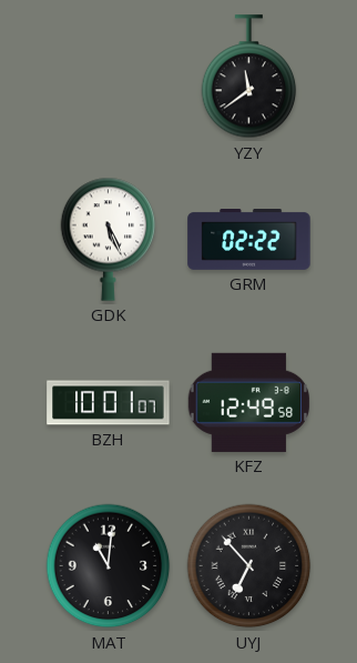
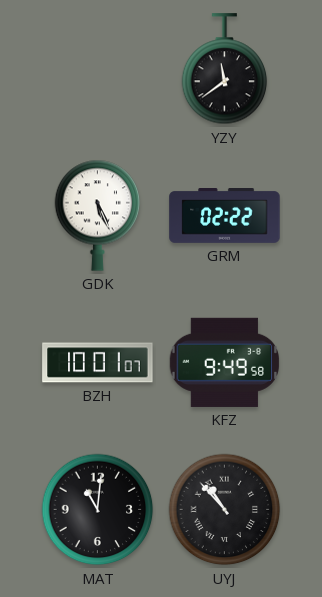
KFZ: 12:49 -> 9:49 (225, 362)
UYJ: 6:53 -> 10:53 (225, 510)
